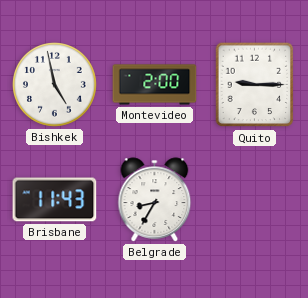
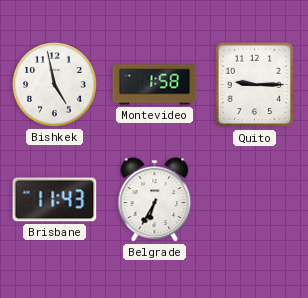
Montevideo: 2:00 -> 1:58 (155, 85)
Belgrade: 8:35 -> 6:35 (155, 200)
